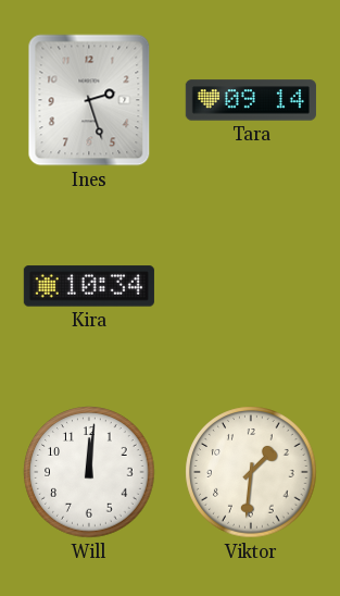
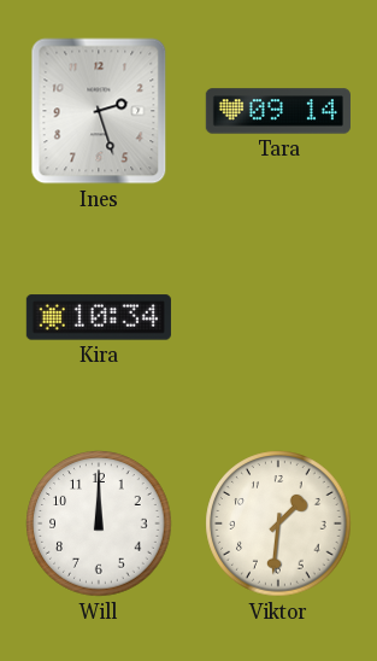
Will: 12:01 -> 12:00 (99, 523)
